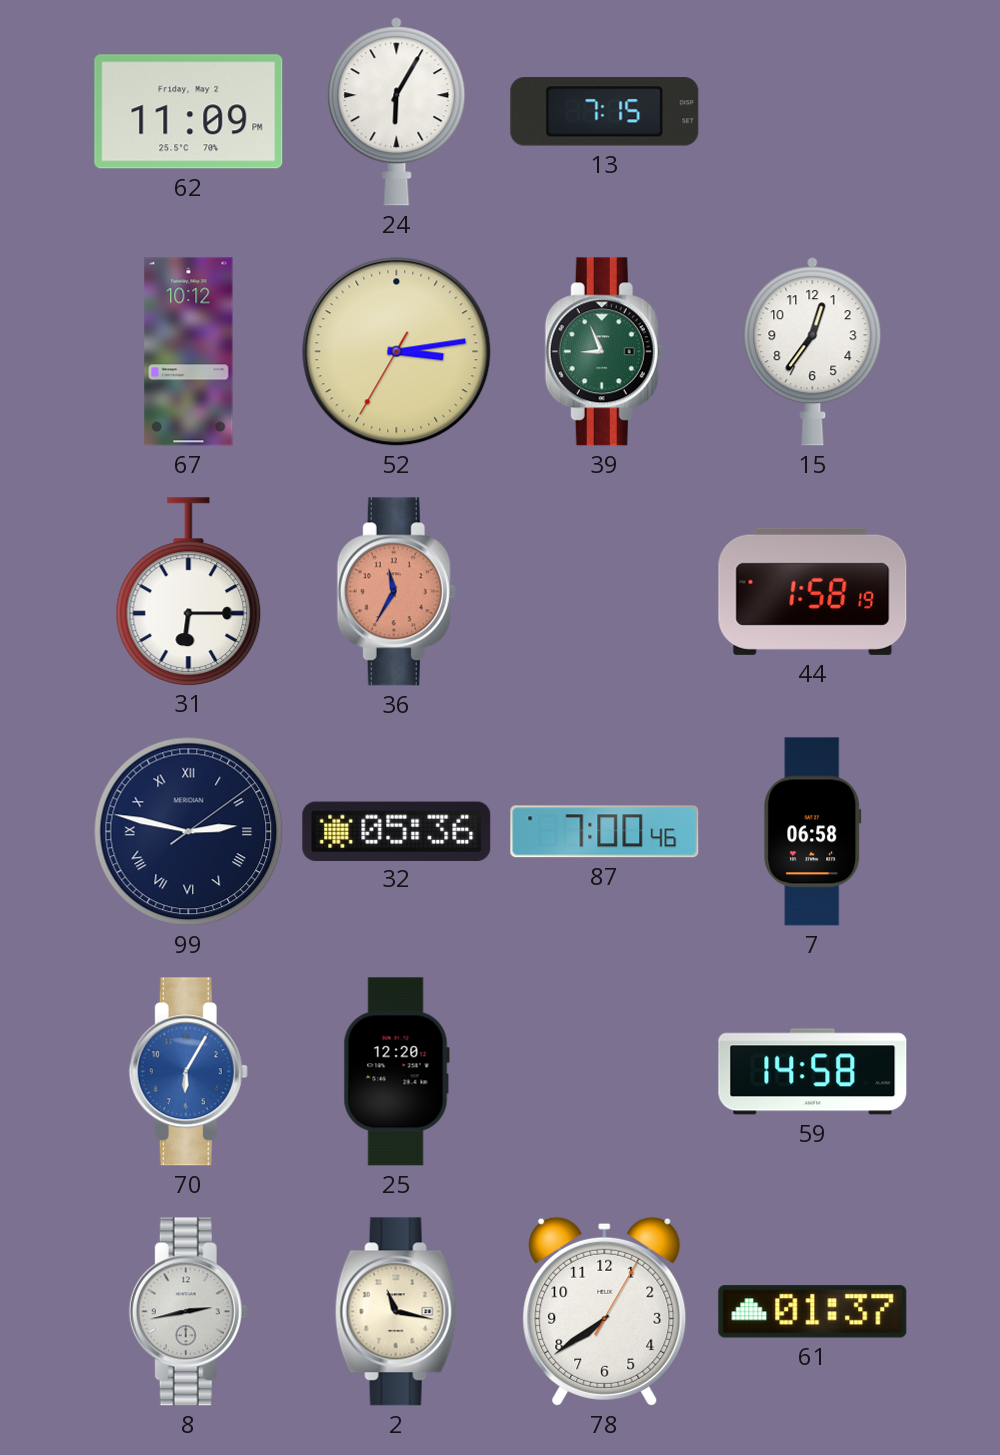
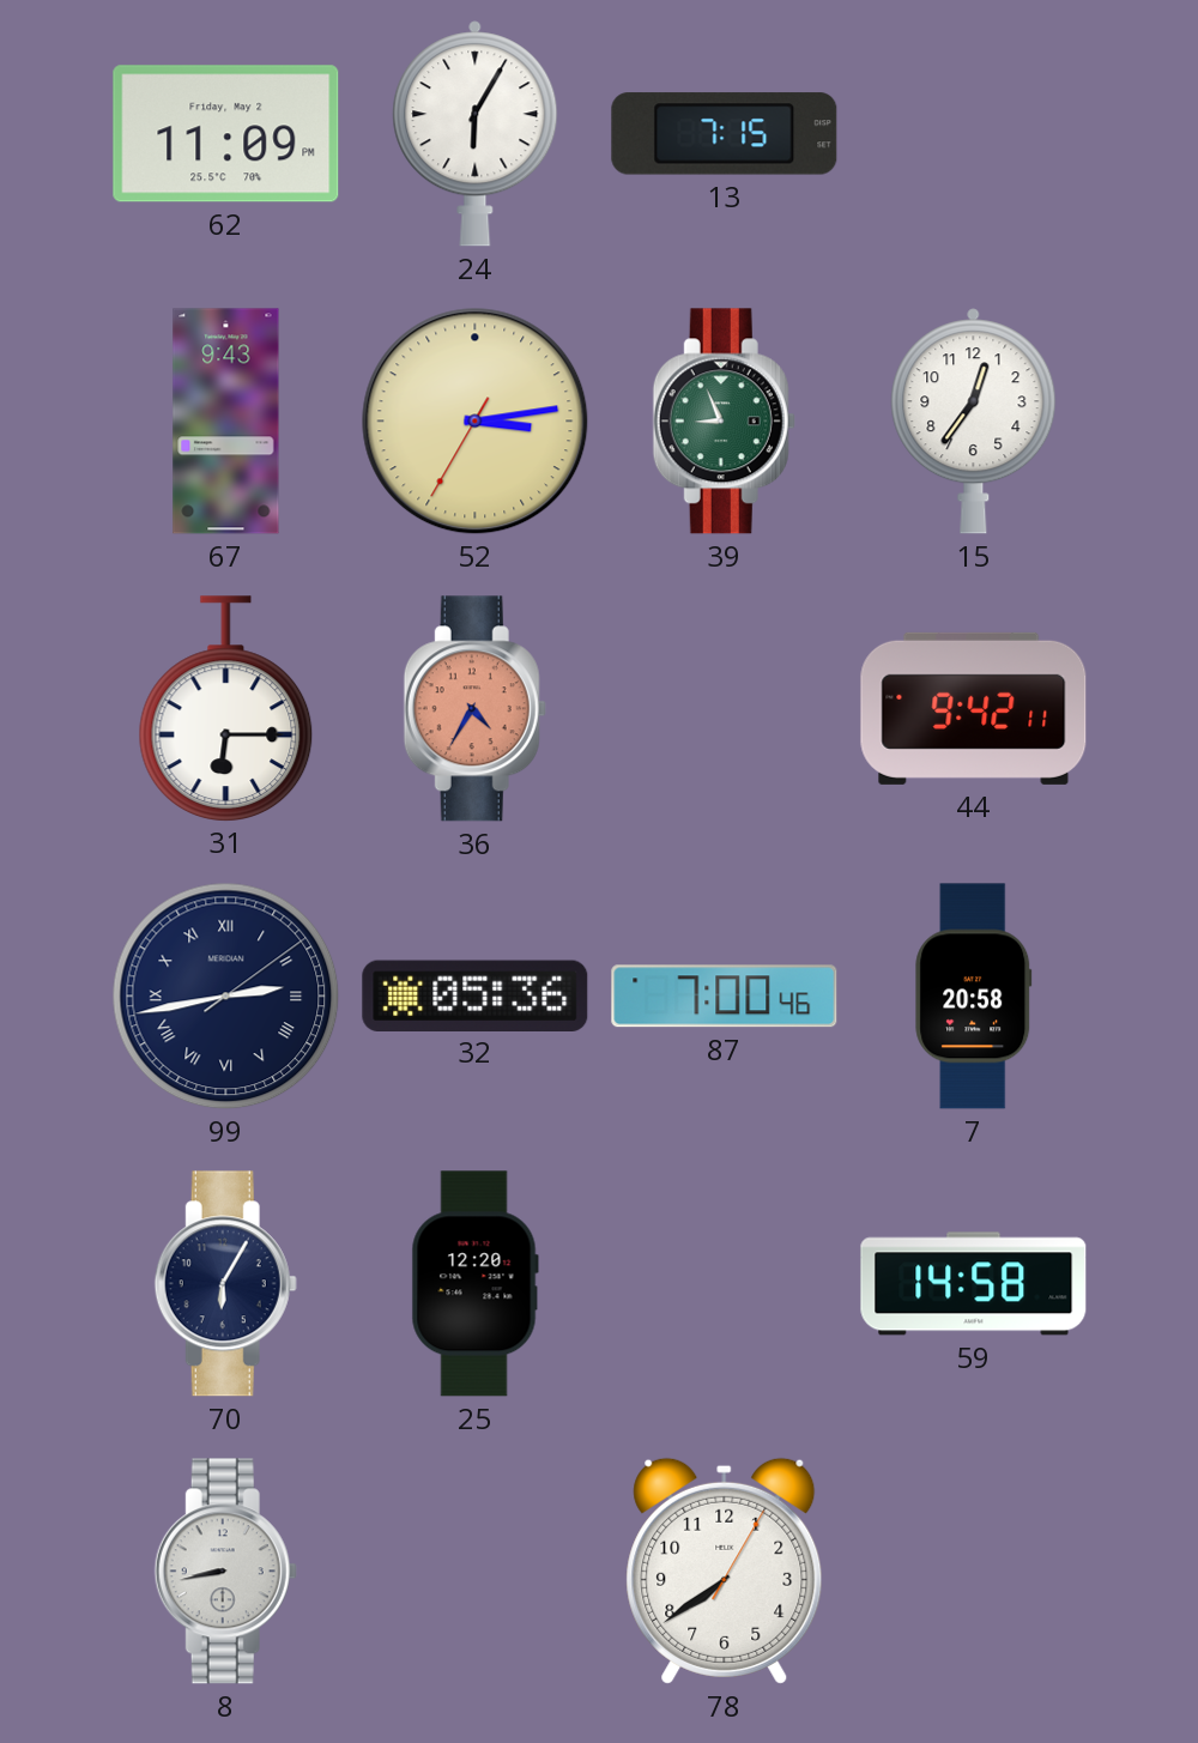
67: 10:12 -> 9:43 (226, 422)
36: 11:35 -> 4:35 (474, 709)
44: 1:58 -> 9:42 (974, 708)
99: 2:47 -> 2:43 (226, 997)
7: 06:58 -> 20:58 (974, 997)
70 dial: blue -> navy (225, 1284)
8: 2:43 -> 8:43 (225, 1572)
2: 11:17 -> none (396, 1312)
61: 01:37 -> none (813, 1312)
